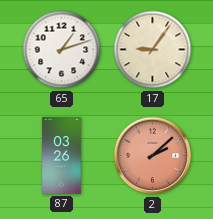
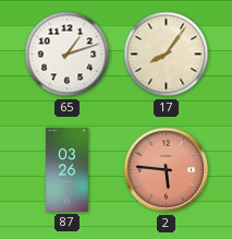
17: 9:06 -> 8:06 (167, 55)
2: 2:08 -> 5:46 (167, 170)
